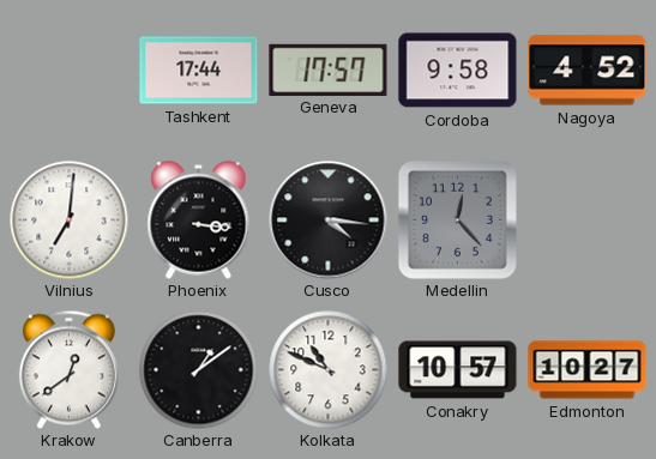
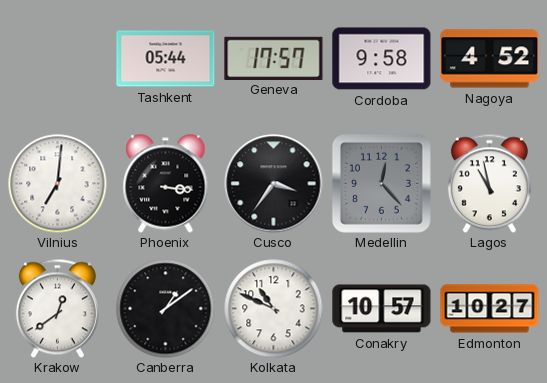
Tashkent: 17:44 -> 05:44 (166, 59)
Cusco: 4:16 -> 3:36 (274, 184)
Lagos: none -> 10:58 (489, 183)
